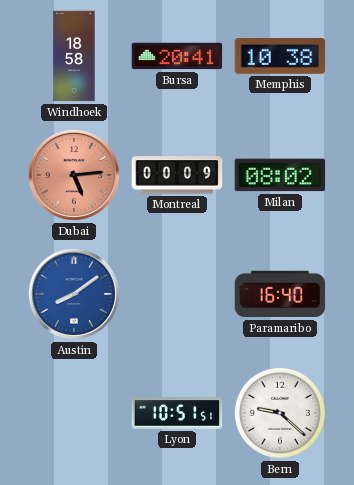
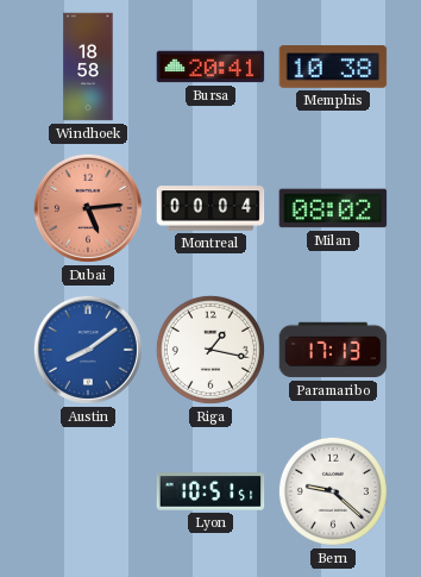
Montreal: 00:09 -> 00:04 (211, 208)
Riga: none -> 1:17 (211, 350)
Paramaribo: 16:40 -> 17:13 (333, 350)
